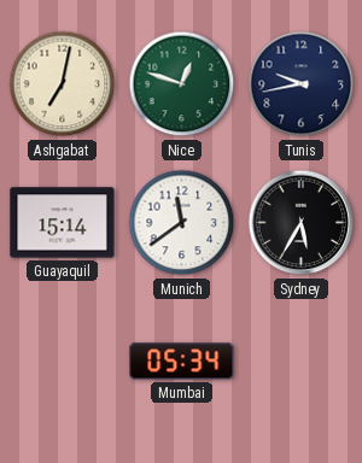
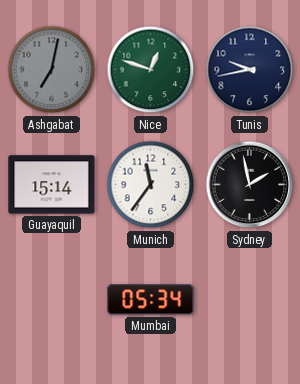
Ashgabat dial: cream -> grey (52, 70)
Munich: 11:39 -> 11:36 (151, 185)
Sydney: 5:35 -> 1:58 (250, 185)
